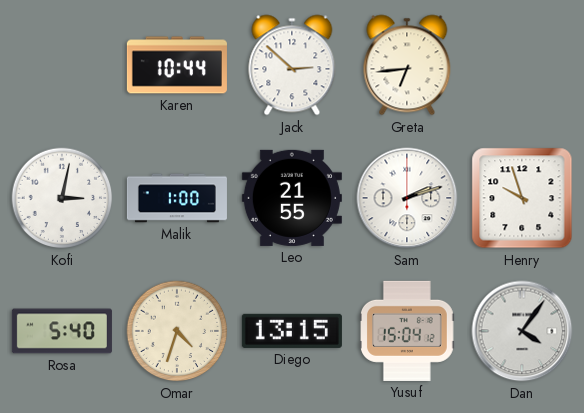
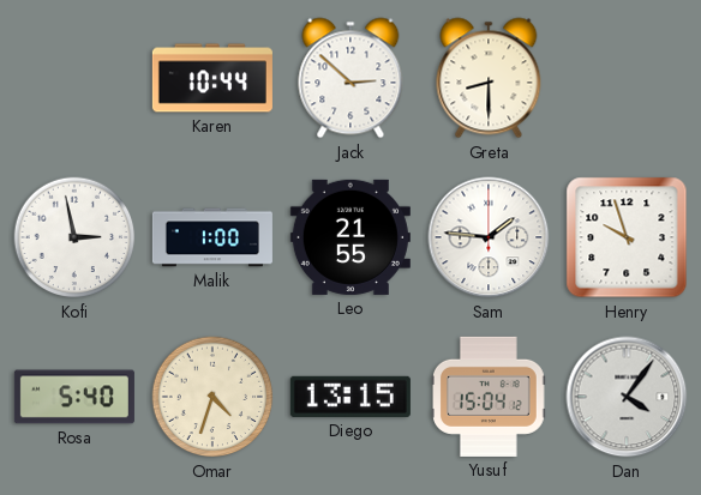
Greta: 6:44 -> 8:30 (489, 78)
Kofi: 3:02 -> 2:58 (74, 237)
Sam: 2:12 -> 1:46 (489, 237)
